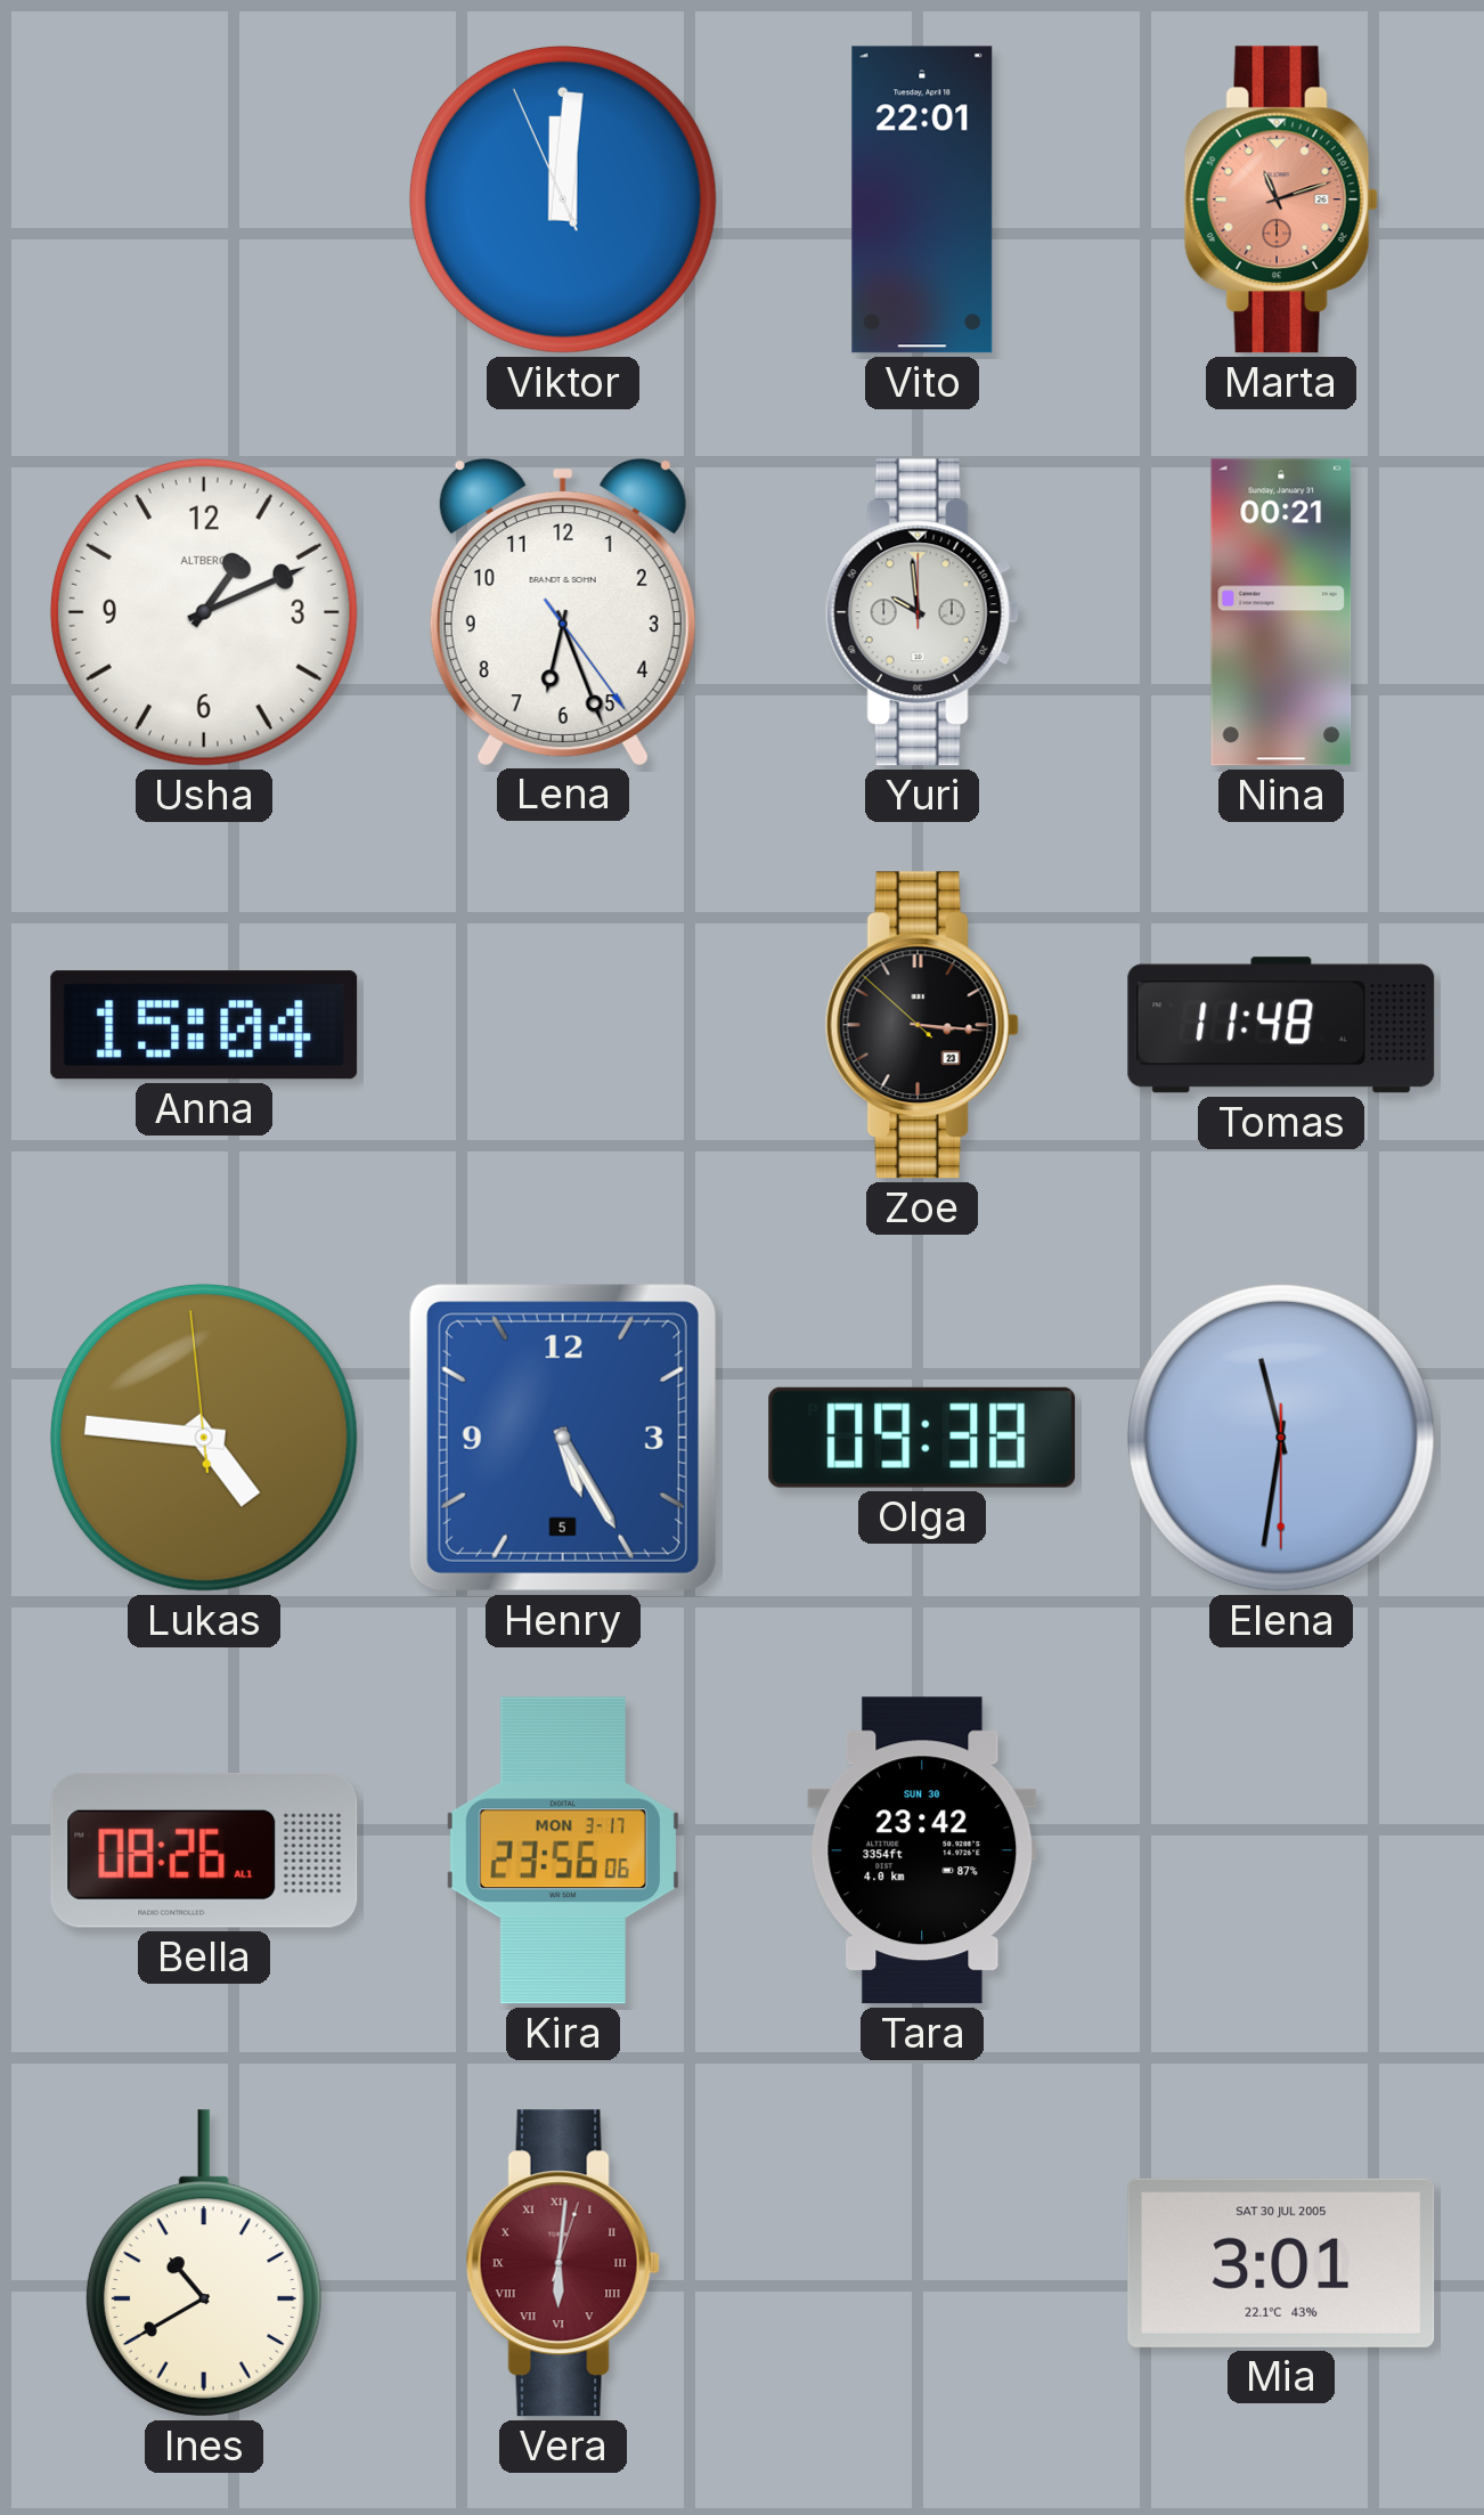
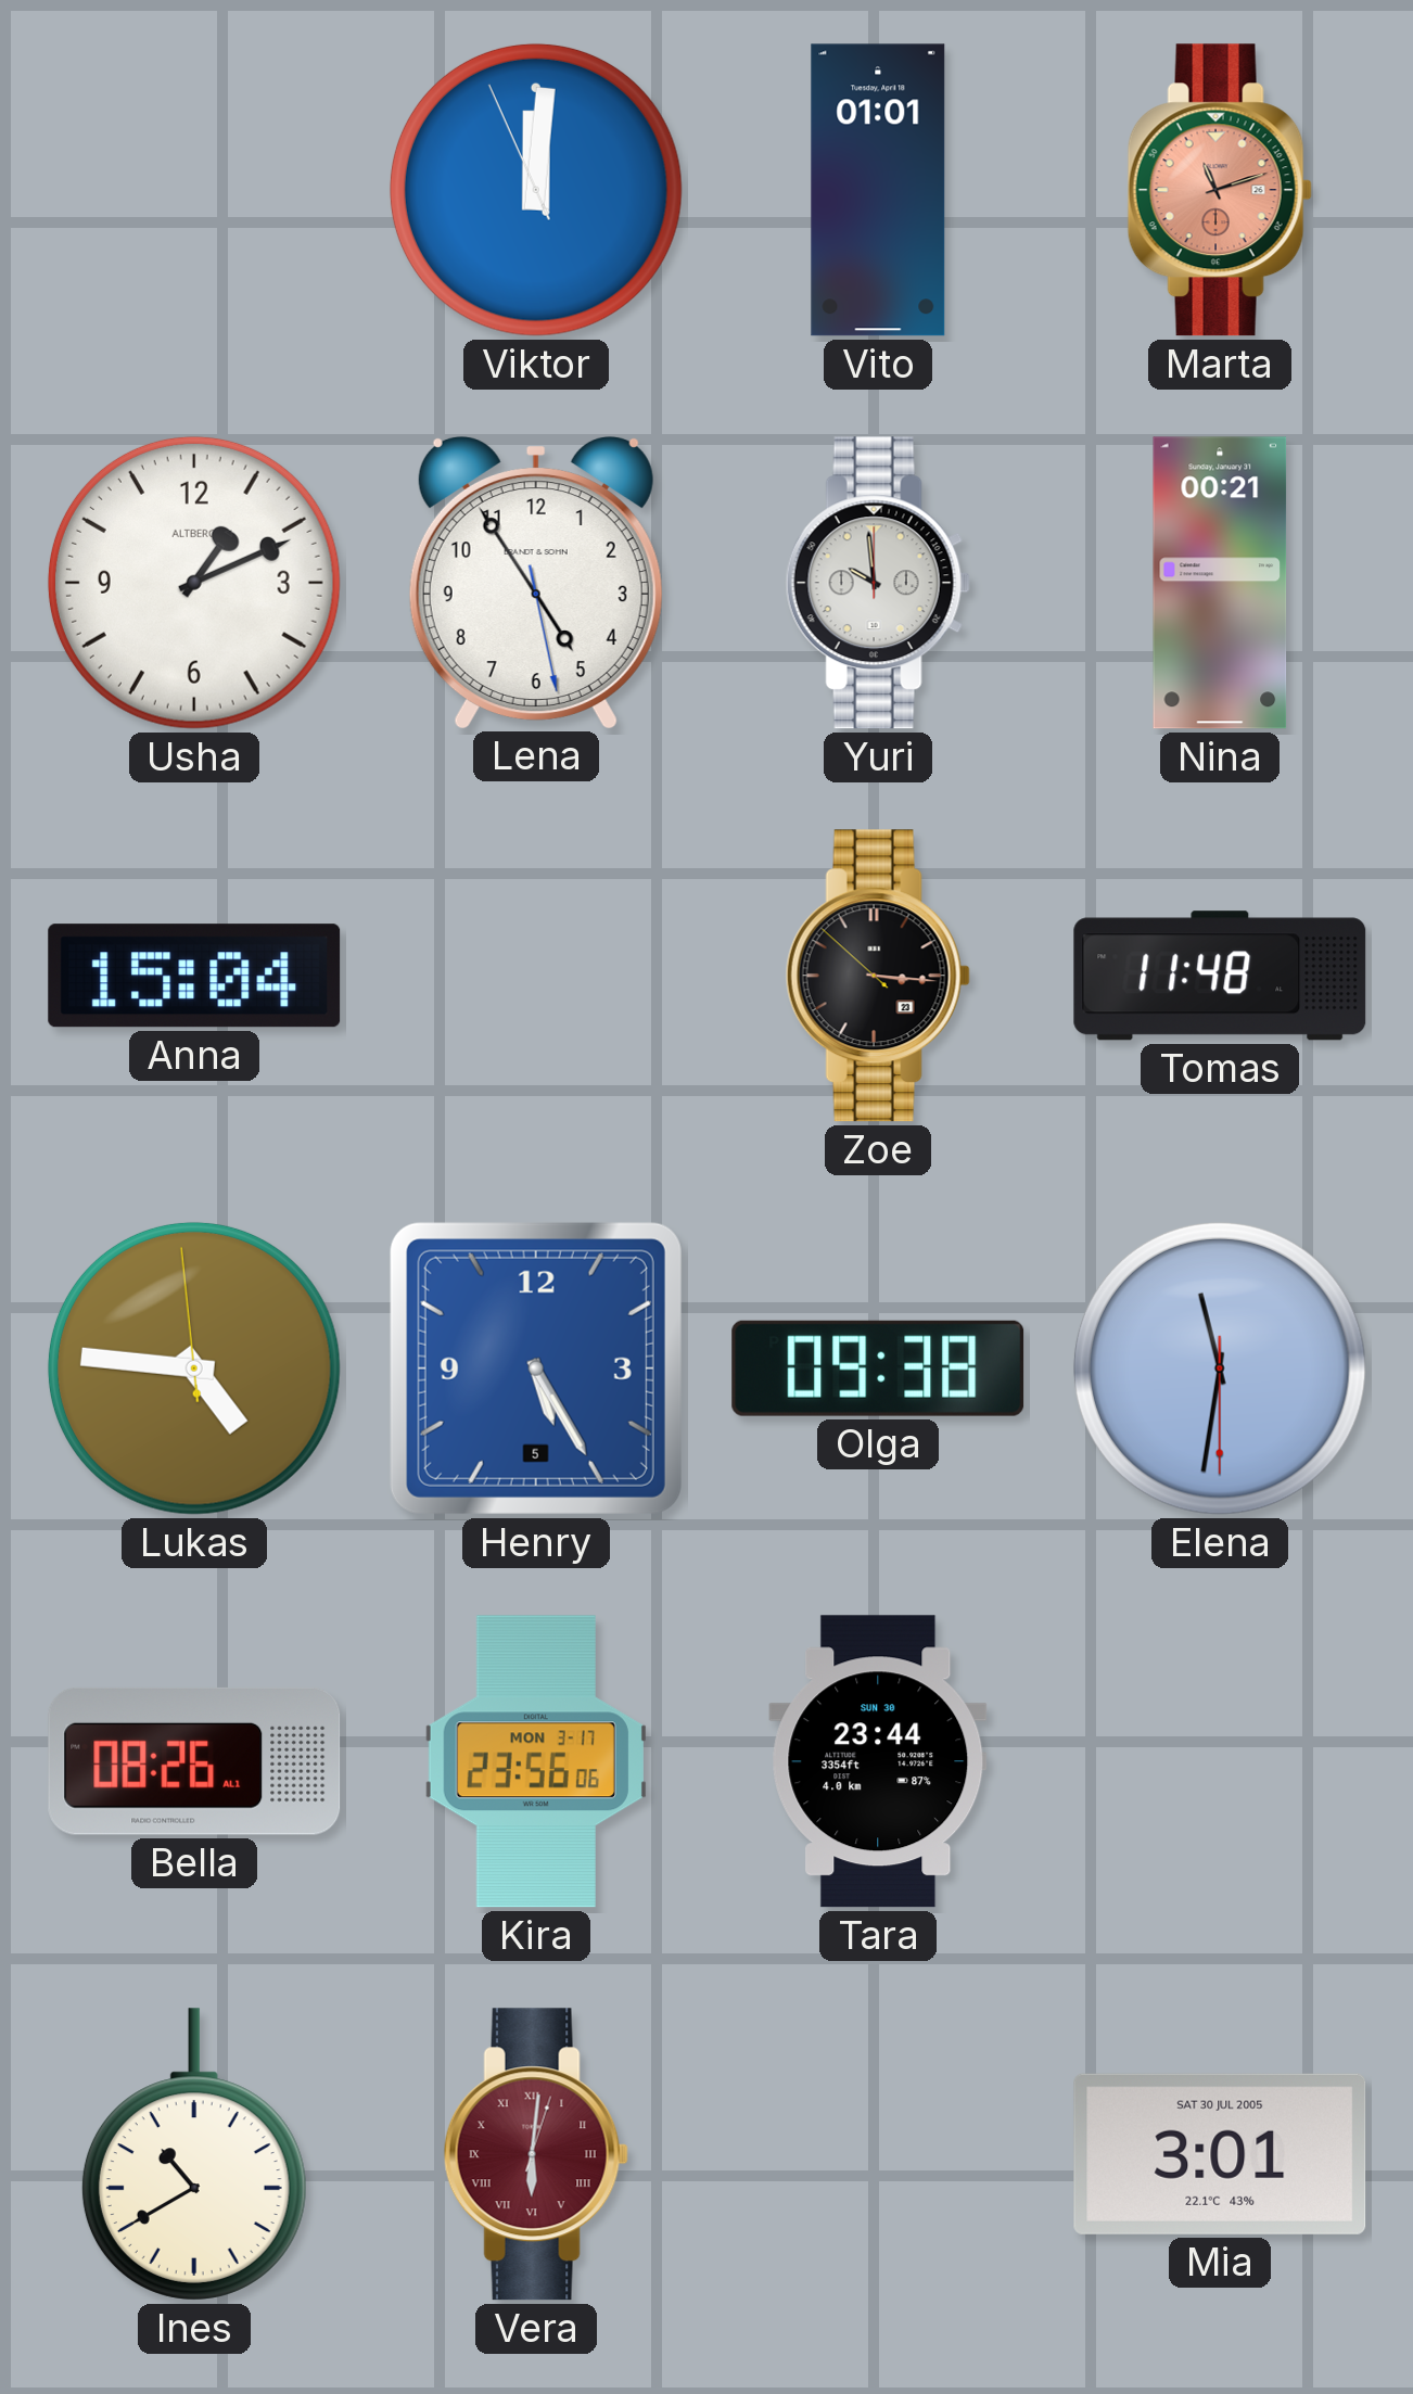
Vito: 22:01 -> 01:01 (878, 190)
Lena: 6:26 -> 4:54 (536, 583)
Tara: 23:42 -> 23:44 (878, 1761)
